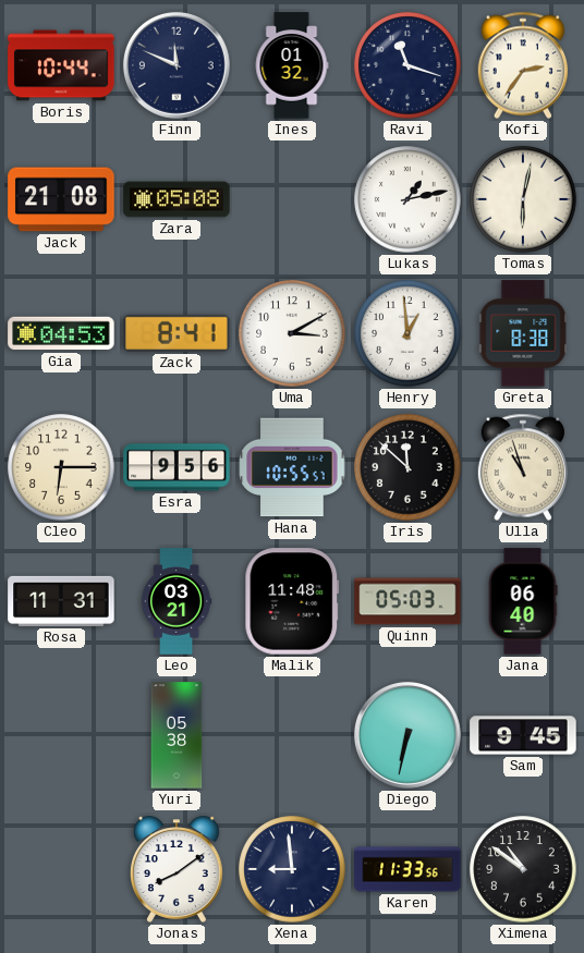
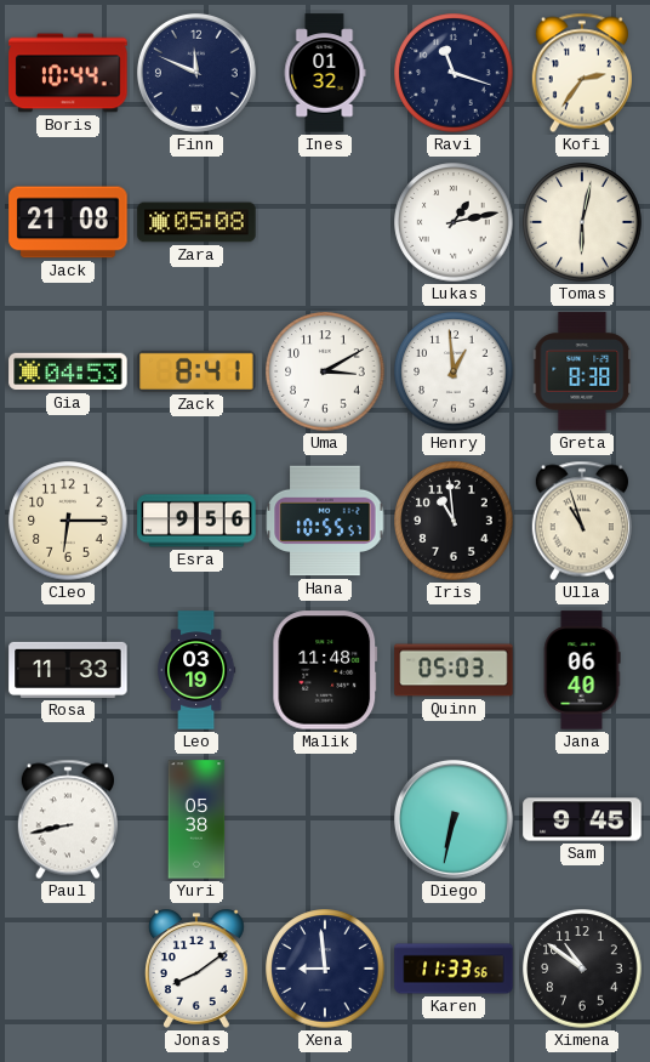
Iris: 11:52 -> 10:59 (454, 521)
Rosa: 11:31 -> 11:33 (68, 670)
Leo: 03:21 -> 03:19 (198, 670)
Paul: none -> 8:43 (68, 819)
